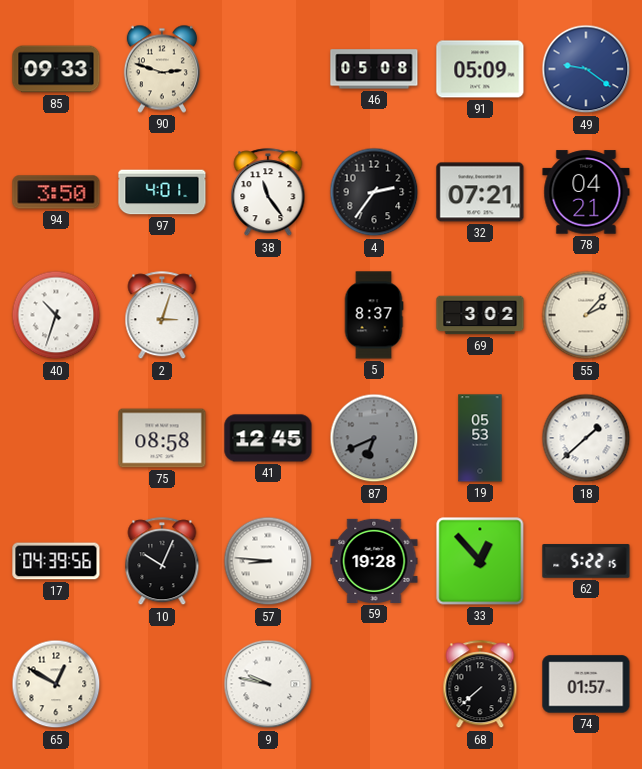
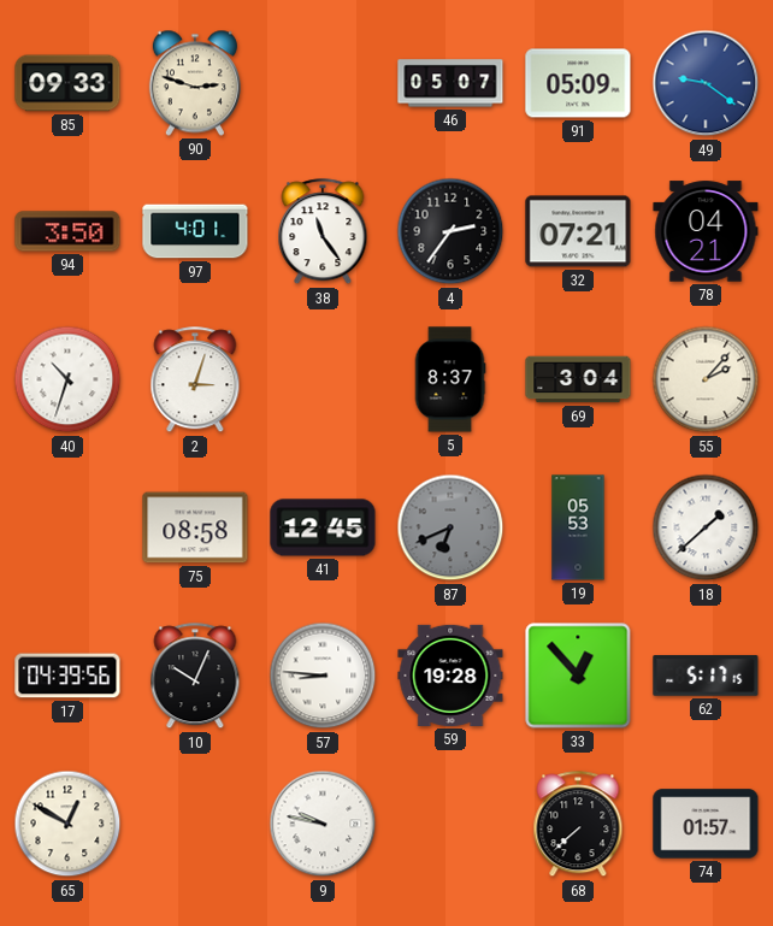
46: 05:08 -> 05:07 (450, 83)
69: 3:02 -> 3:04 (578, 379)
62: 5:22 -> 5:17 (706, 676)
